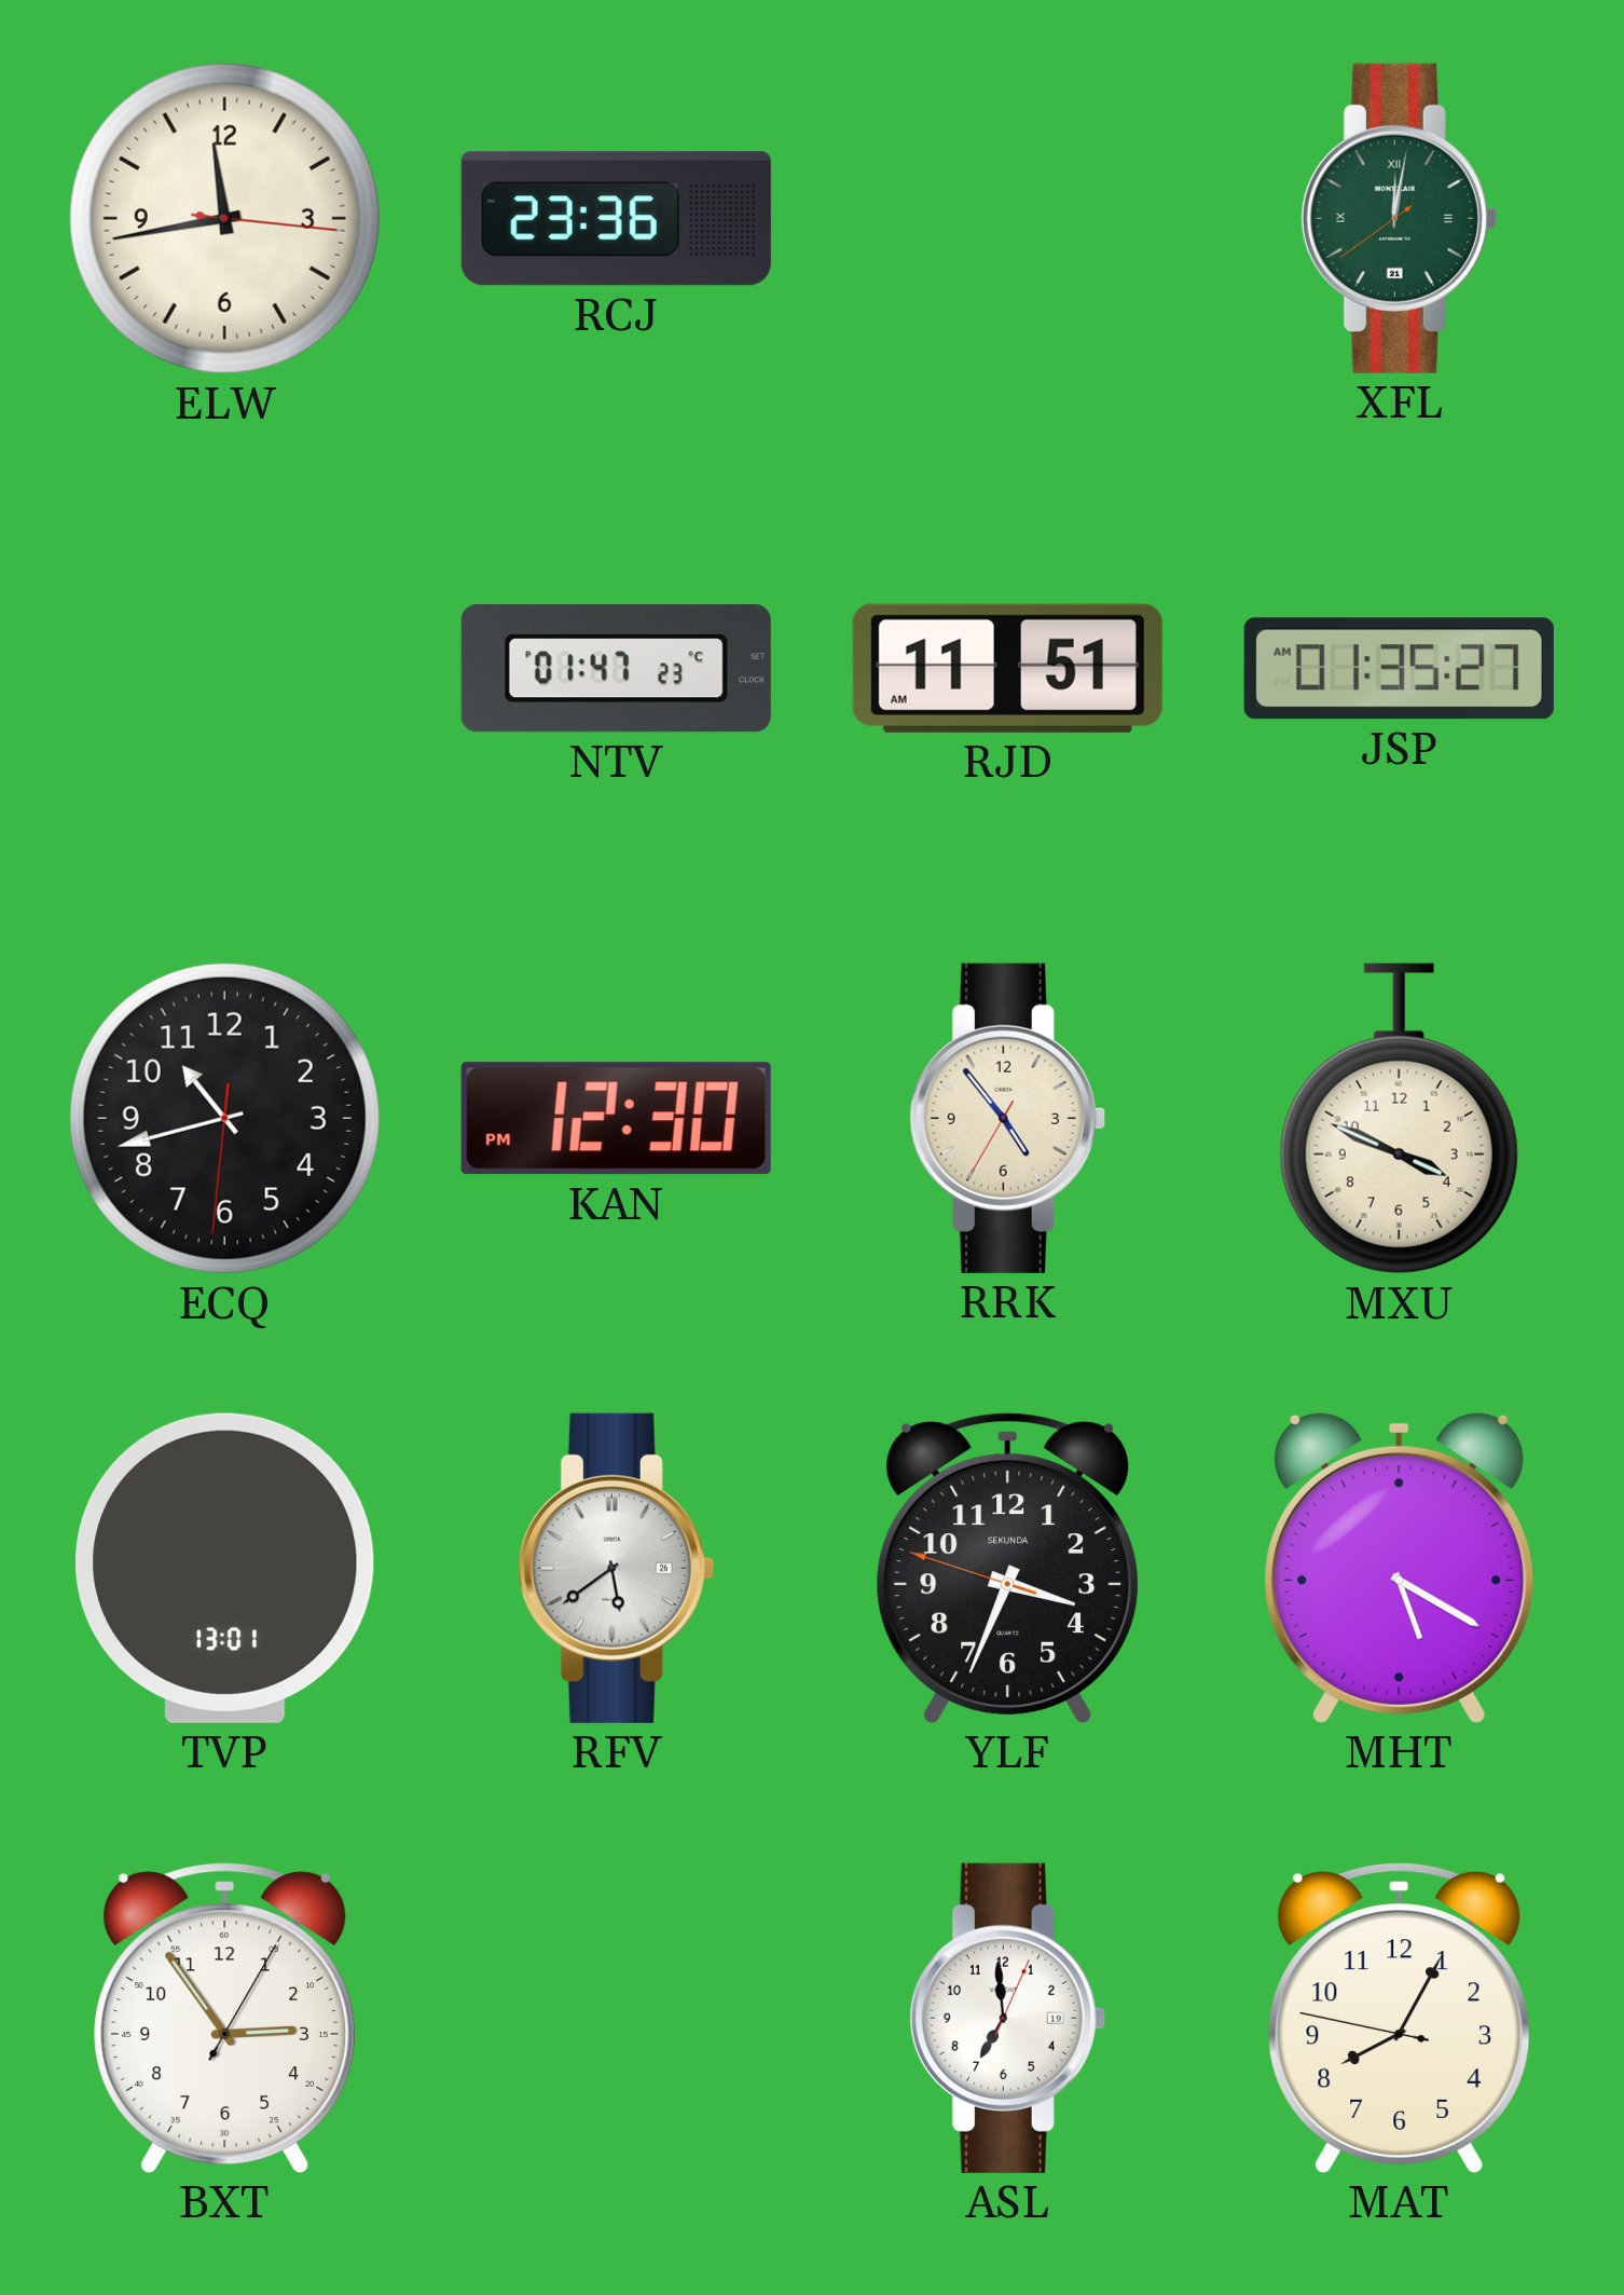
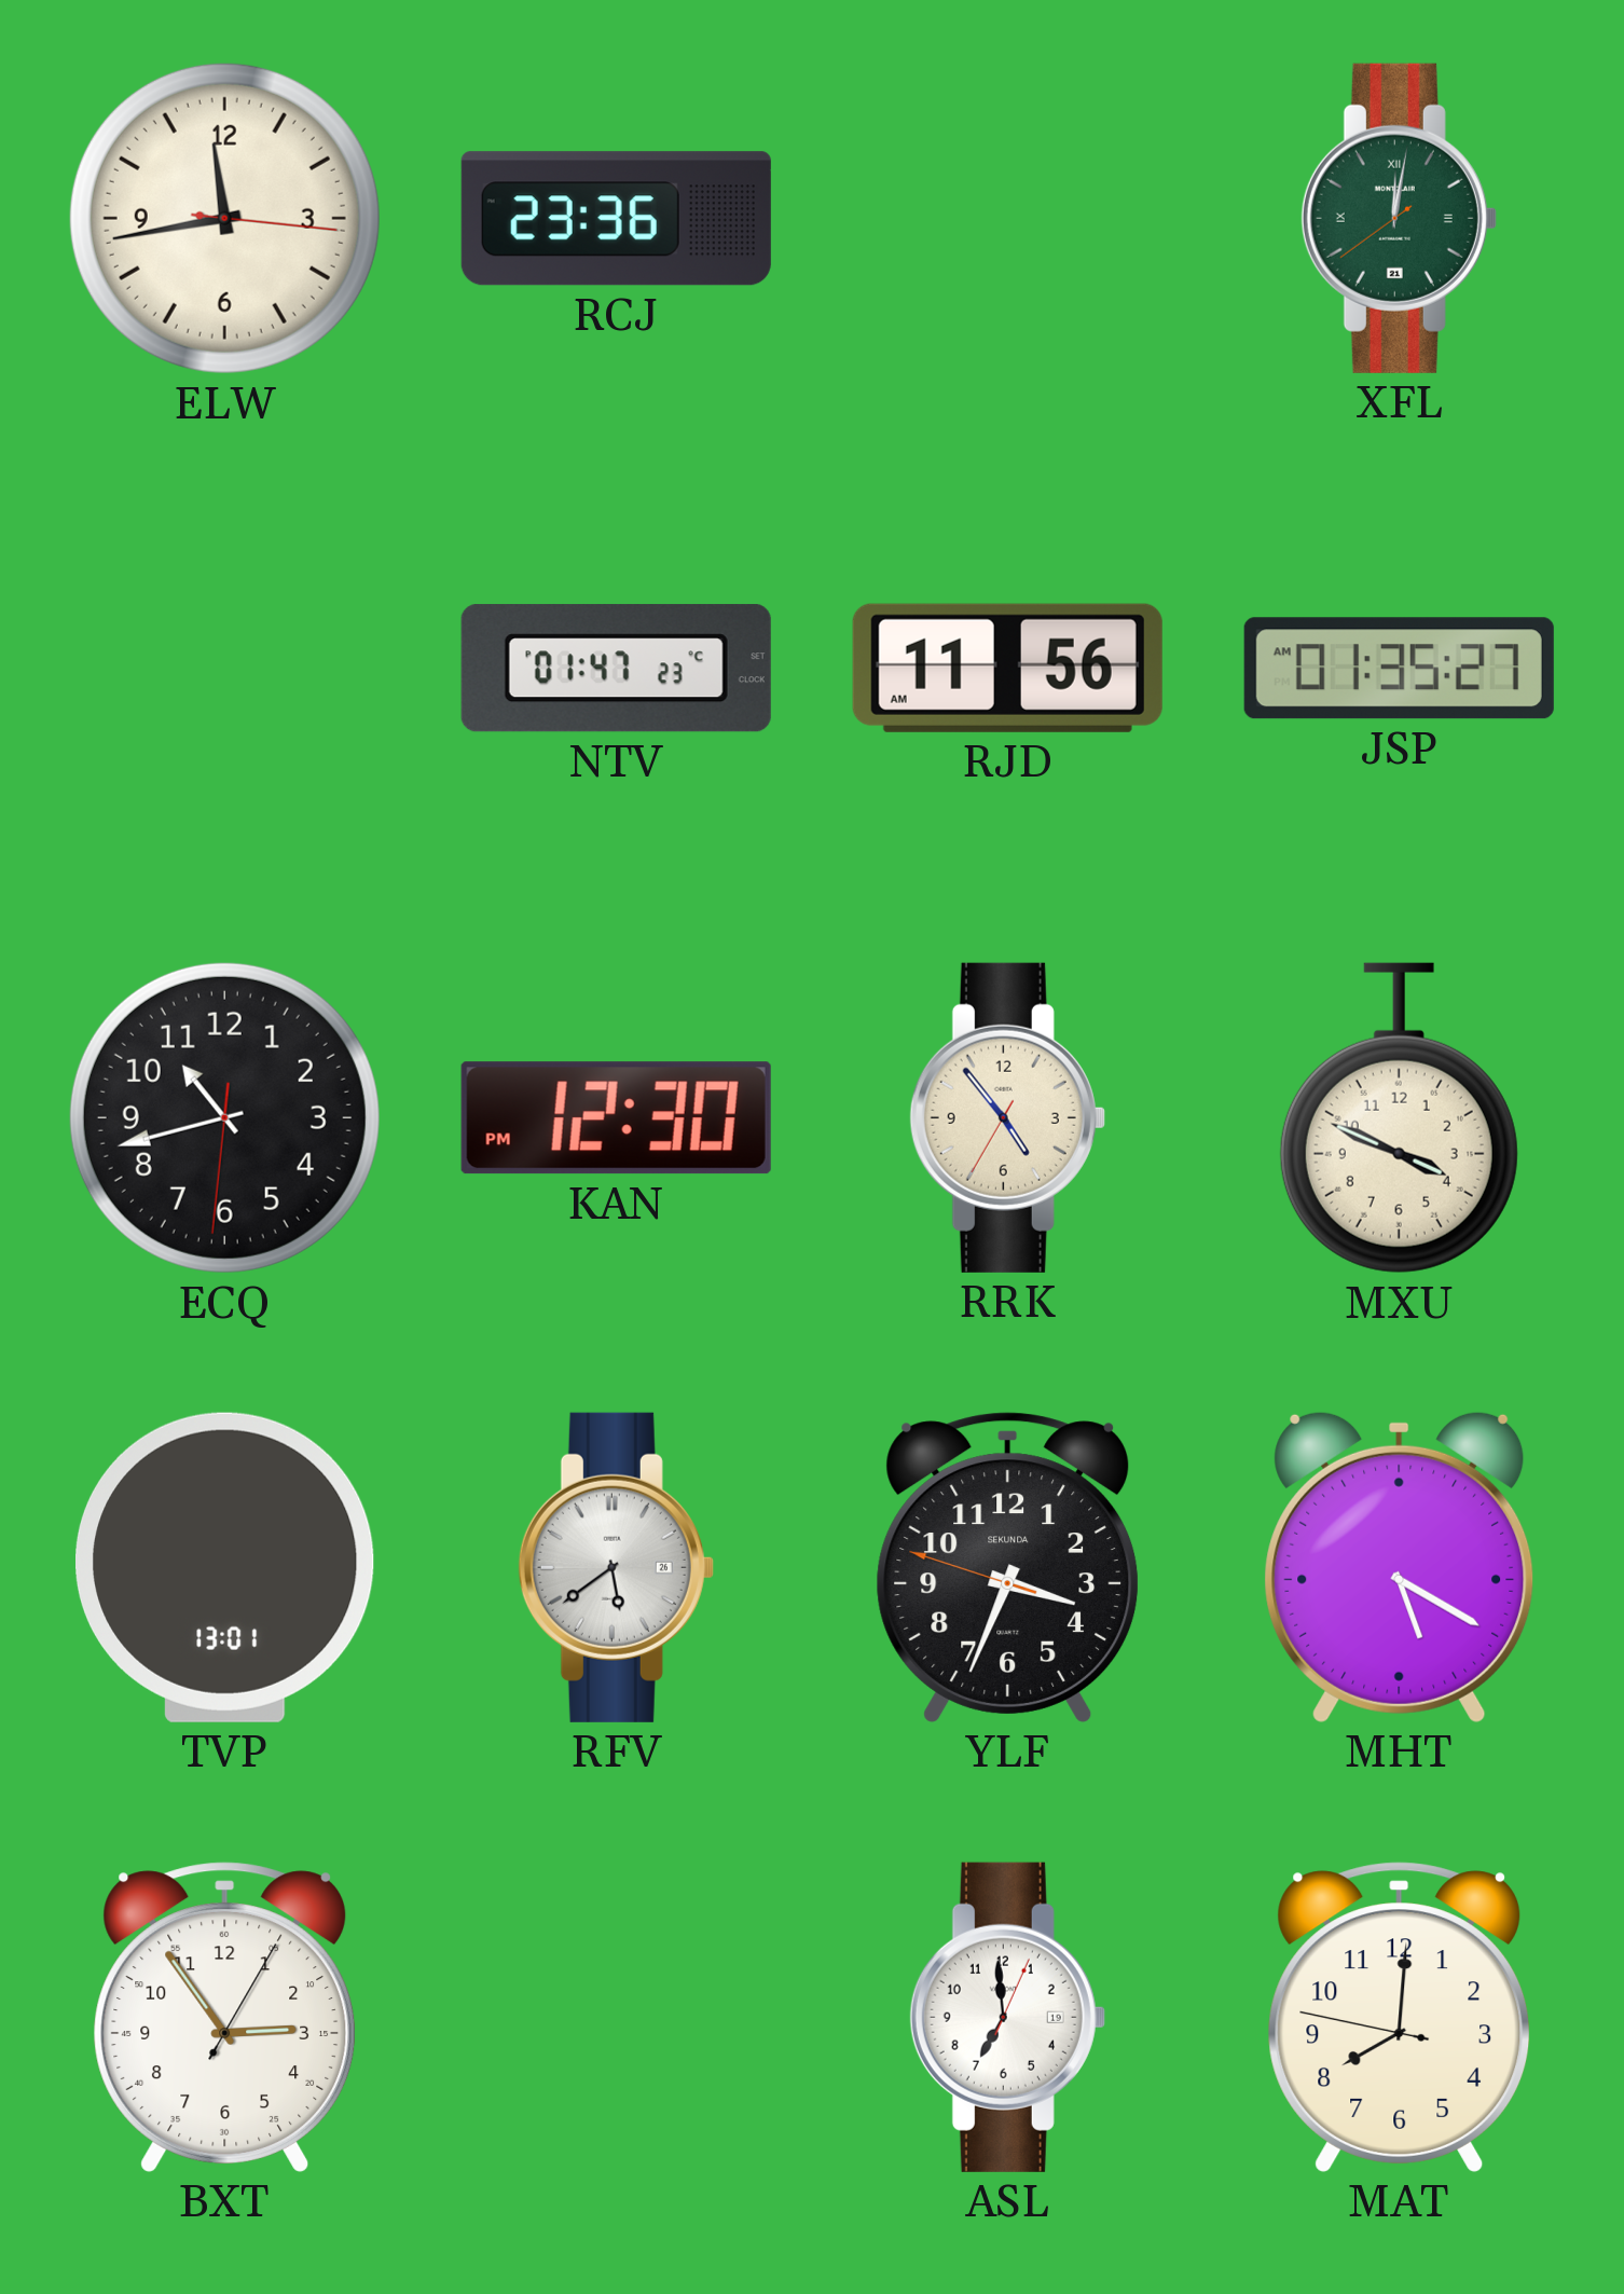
RJD: 11:51 -> 11:56 (1007, 668)
MAT: 8:04 -> 8:00 (1400, 2017)
